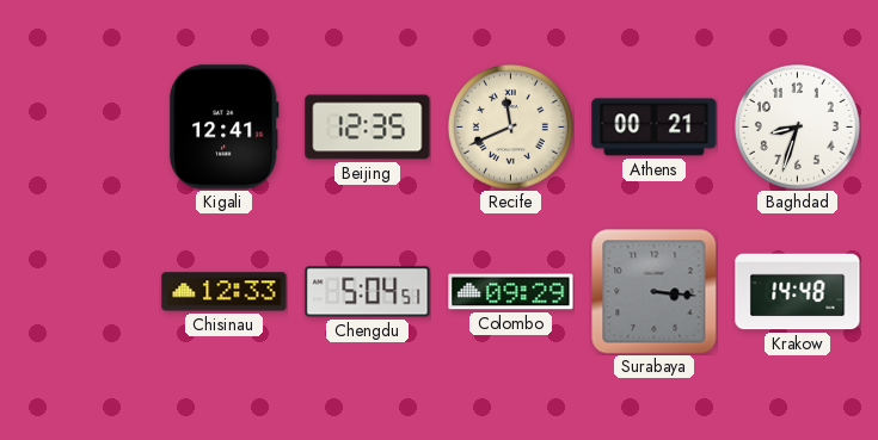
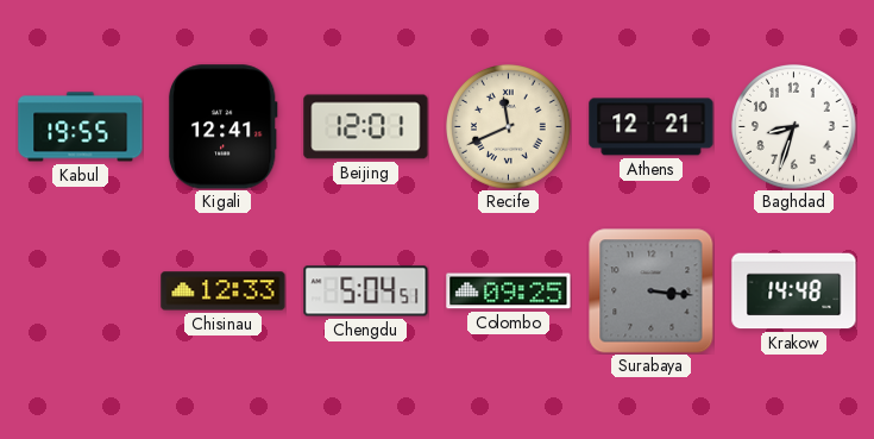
Kabul: none -> 19:55 (81, 127)
Beijing: 12:35 -> 12:01 (366, 127)
Athens: 00:21 -> 12:21 (652, 127)
Colombo: 09:29 -> 09:25 (509, 291)
